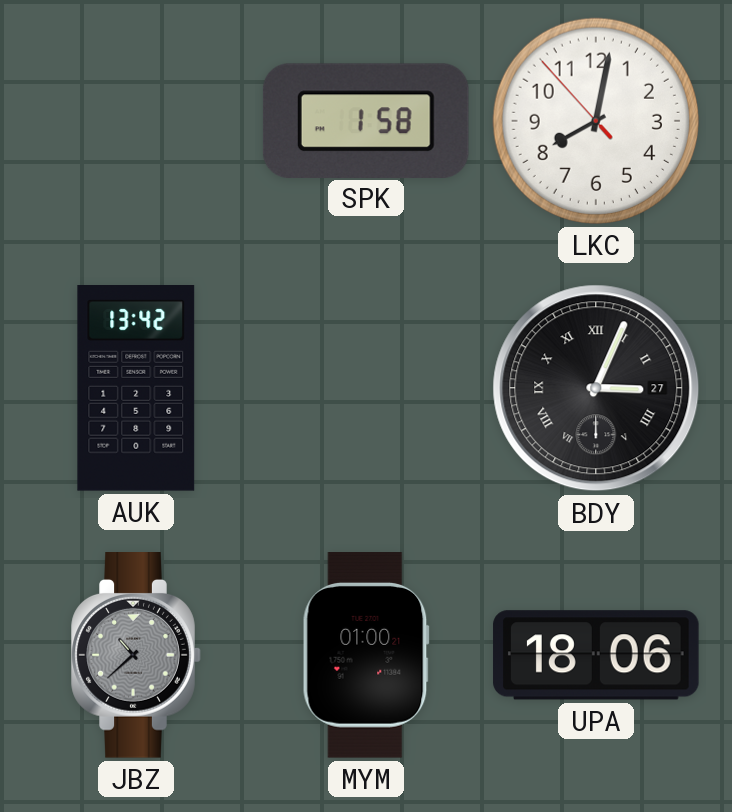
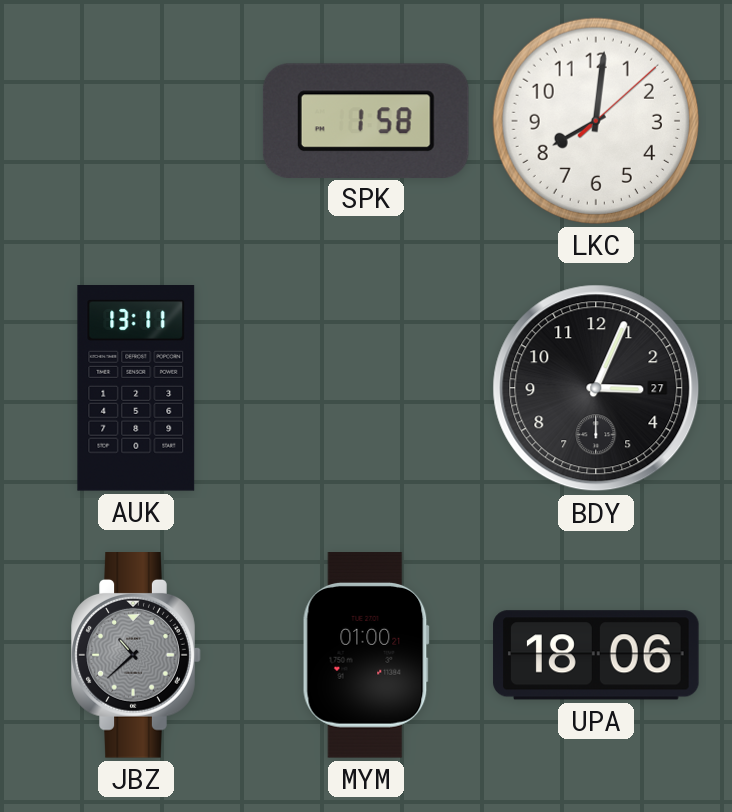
LKC: 8:01:53 -> 8:01:08 (596, 121)
AUK: 13:42 -> 13:11 (136, 389)
BDY numerals: Roman -> Arabic (596, 388)
